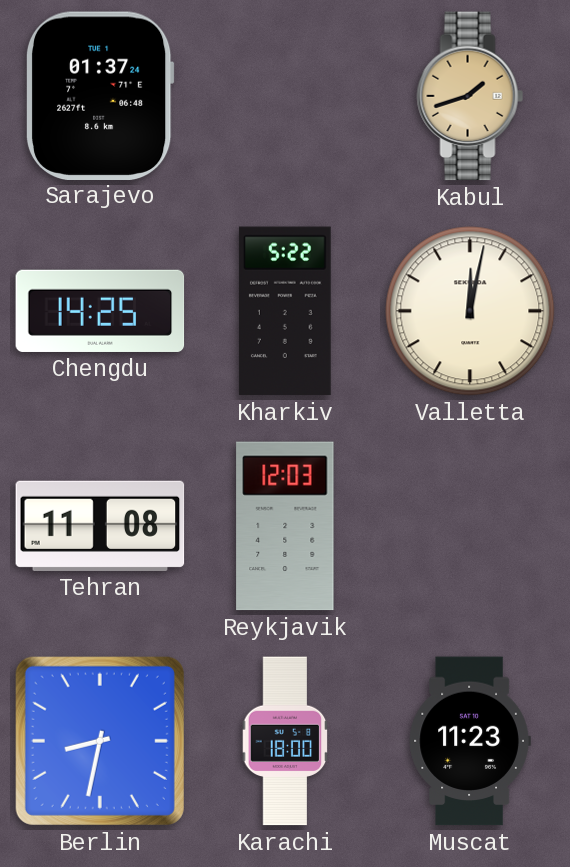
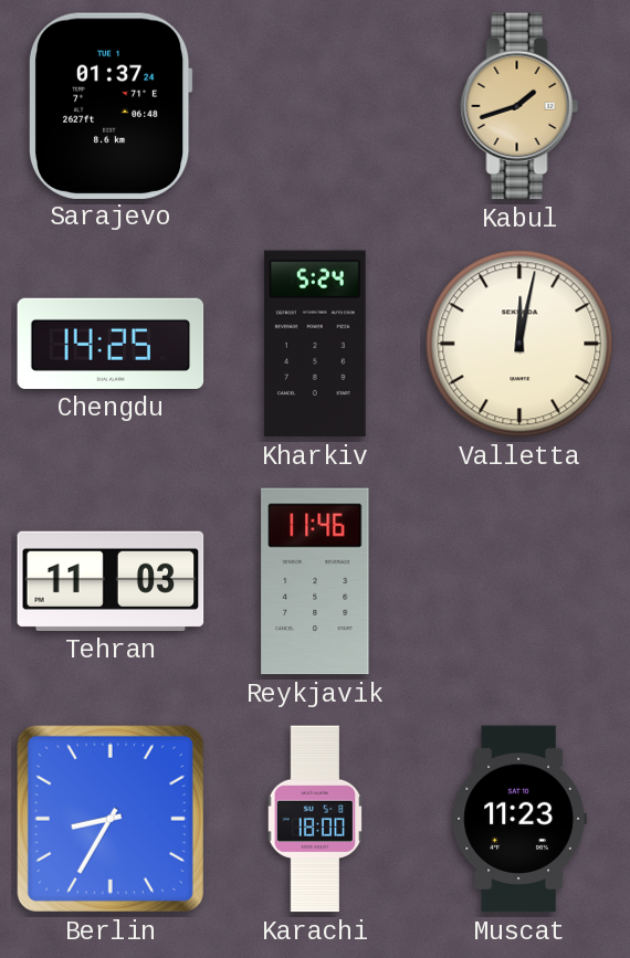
Kharkiv: 5:22 -> 5:24 (315, 344)
Tehran: 11:08 -> 11:03 (111, 581)
Reykjavik: 12:03 -> 11:46 (315, 581)
Berlin: 8:32 -> 8:35 (111, 819)
